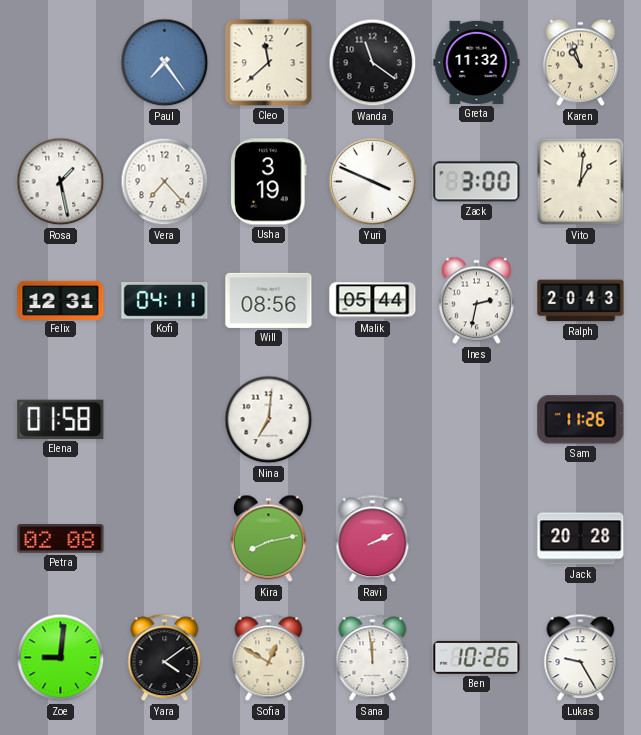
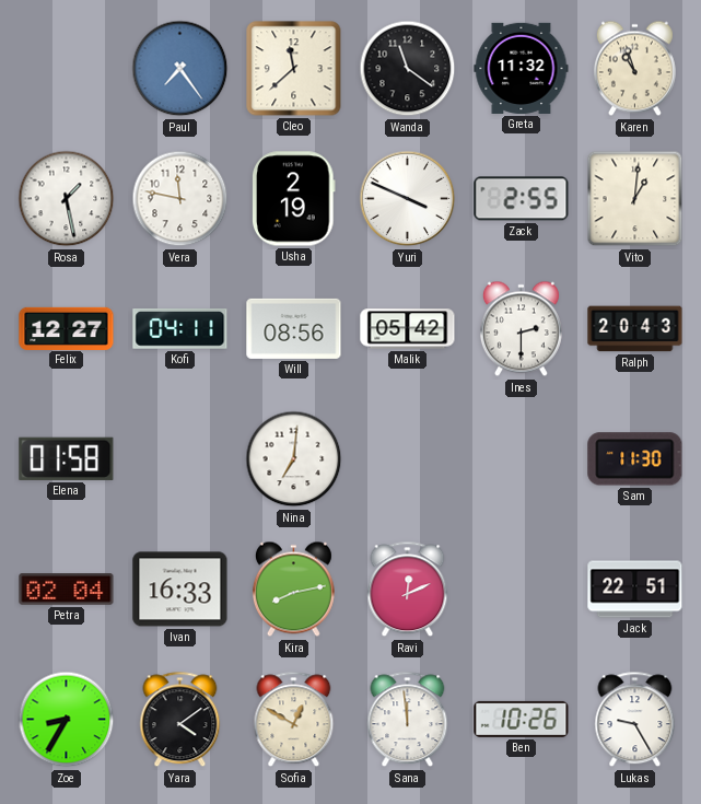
Vera: 7:23 -> 11:47 (180, 199)
Usha: 3:19 -> 2:19 (294, 199)
Zack: 3:00 -> 2:55 (522, 199)
Felix: 12:31 -> 12:27 (67, 328)
Malik: 05:44 -> 05:42 (408, 329)
Ines: 2:32 -> 2:30 (521, 329)
Sam: 11:26 -> 11:30 (635, 459)
Petra: 02:08 -> 02:04 (67, 590)
Ivan: none -> 16:33 (180, 590)
Ravi: 2:11 -> 12:11 (408, 590)
Jack: 20:28 -> 22:51 (635, 590)
Zoe: 9:01 -> 8:35 (67, 720)
